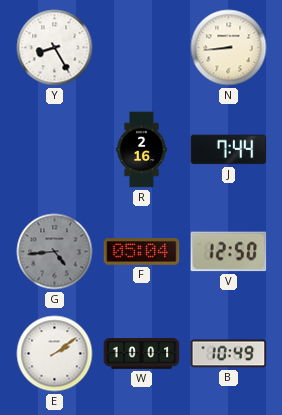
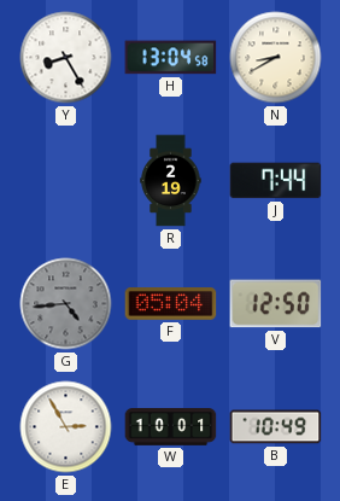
H: none -> 13:04 (171, 58)
N: 8:44 -> 8:40 (276, 58)
R: 2:16 -> 2:19 (171, 181)
E: 2:09 -> 2:55 (66, 427)
